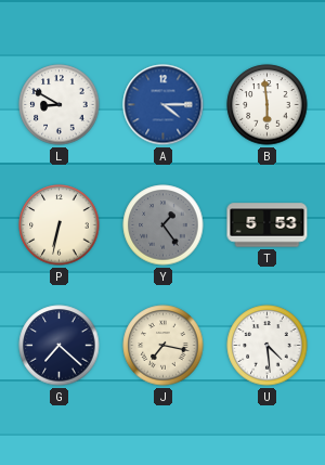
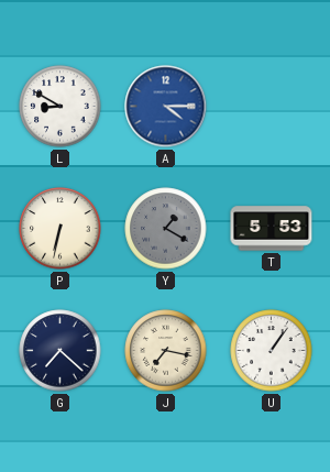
B: 5:59 -> none (268, 105)
Y: 1:24 -> 1:20 (166, 229)
U: 4:29 -> 1:06 (272, 351)
